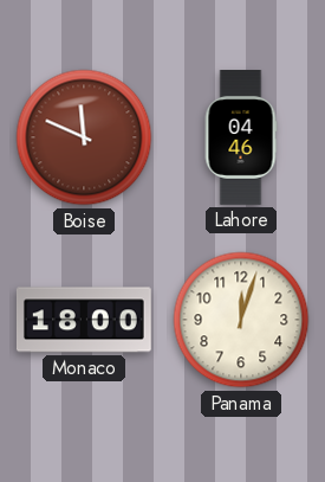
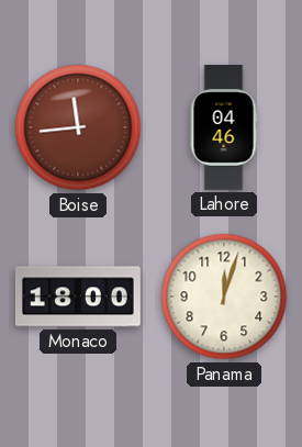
Boise: 11:49 -> 11:44 (78, 127)
